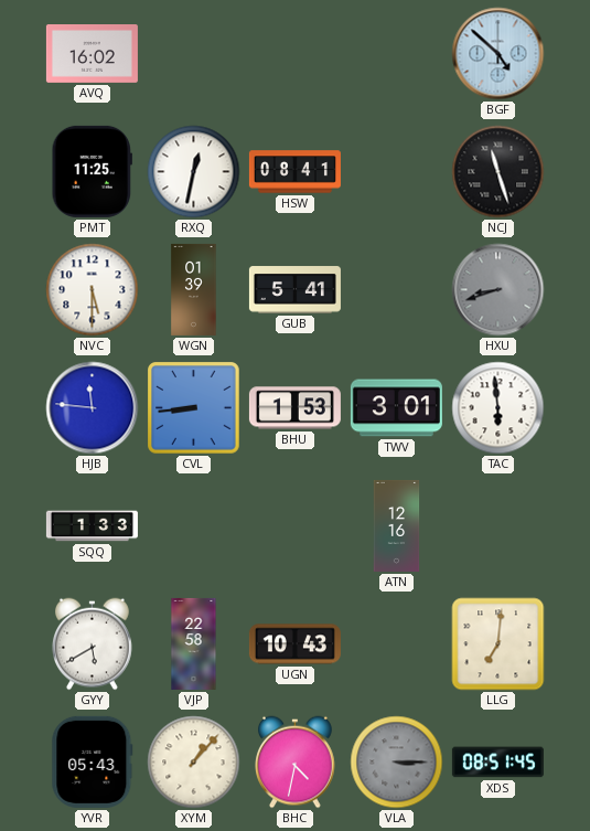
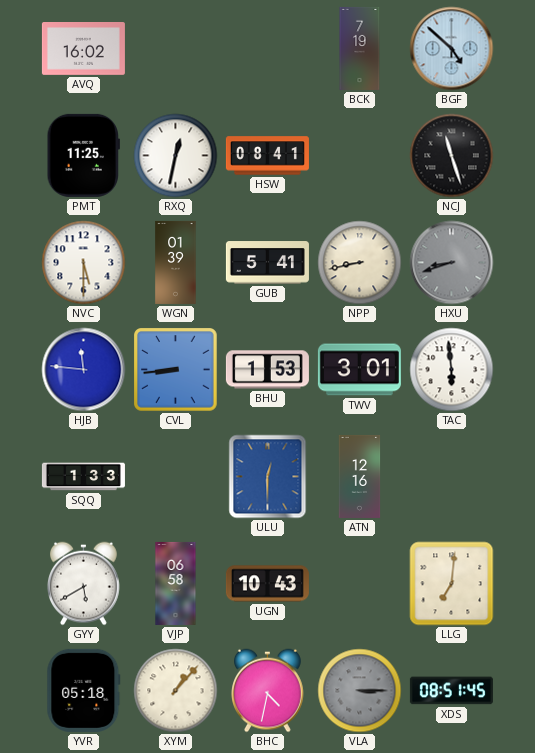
BCK: none -> 7:19 (360, 48)
NPP: none -> 8:43 (360, 263)
ULU: none -> 12:30 (268, 477)
VJP: 22:58 -> 06:58 (176, 583)
YVR: 05:43 -> 05:18 (84, 690)
